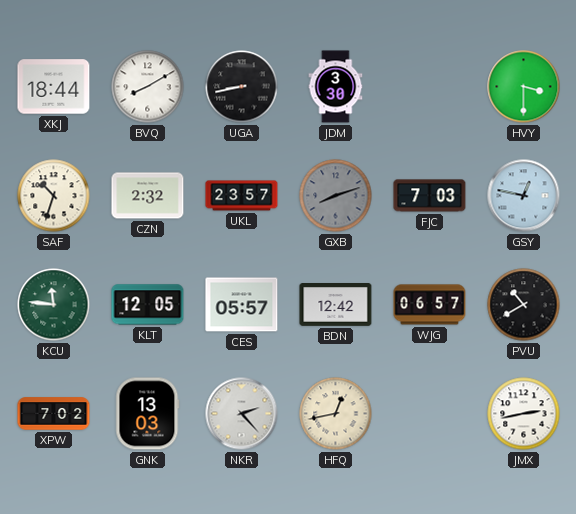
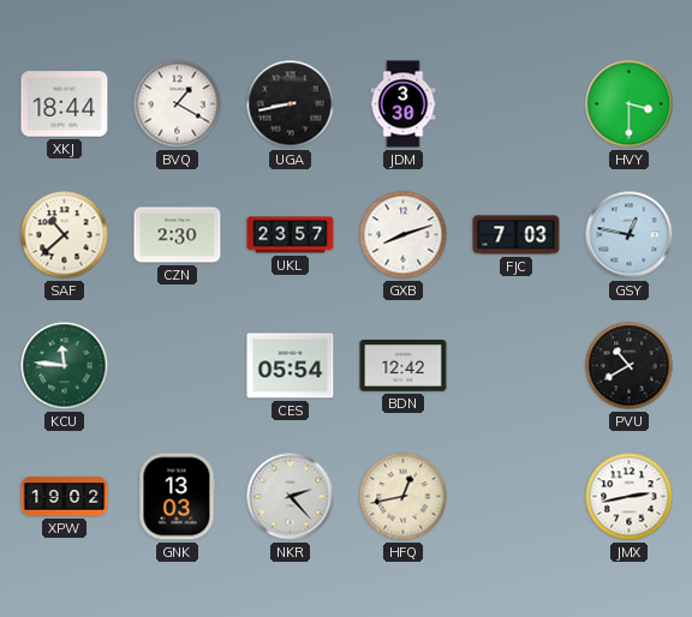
BVQ: 8:10 -> 1:20 (178, 104)
SAF: 10:33 -> 10:38 (65, 235)
CZN: 2:32 -> 2:30 (178, 235)
GXB dial: grey -> white (404, 235)
KLT: 12:05 -> none (148, 305)
CES: 05:57 -> 05:54 (291, 366)
WJG: 06:57 -> none (430, 305)
XPW: 7:02 -> 19:02 (65, 497)
